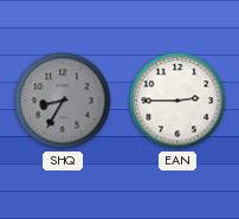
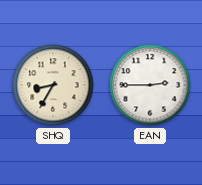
SHQ dial: grey -> cream (53, 85)
